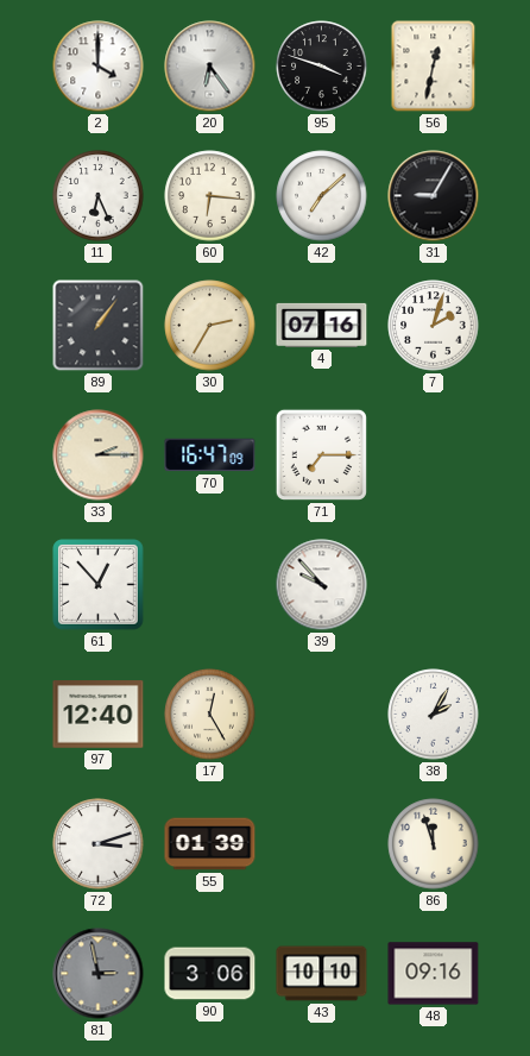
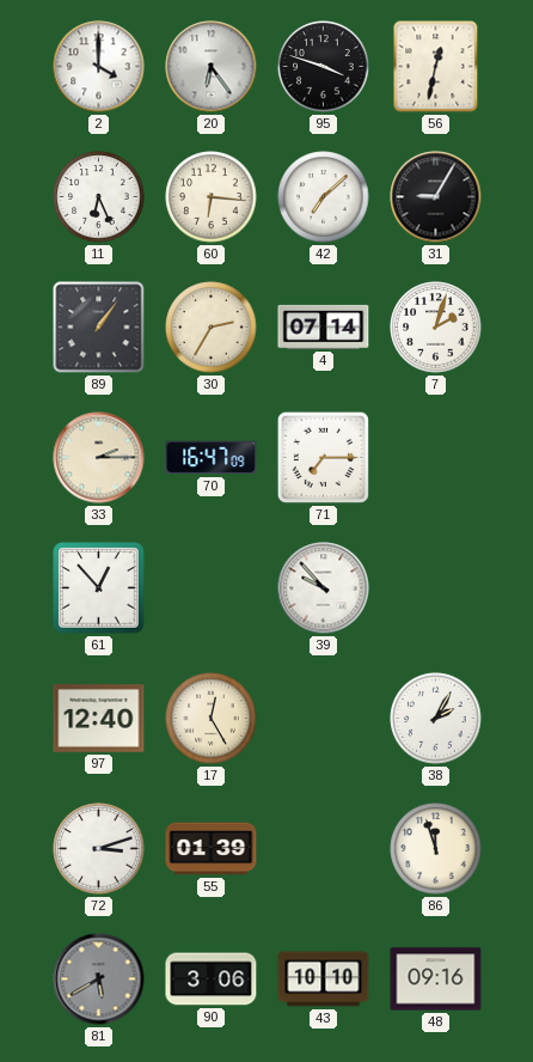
4: 07:16 -> 07:14 (324, 326)
81: 2:58 -> 5:40 (99, 979)
